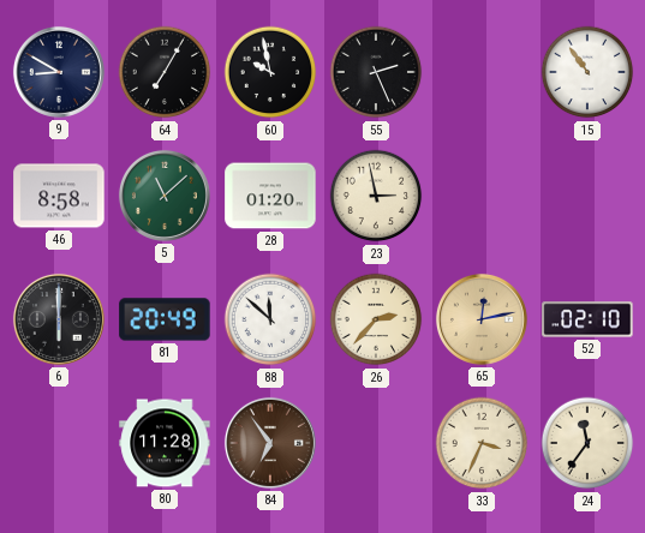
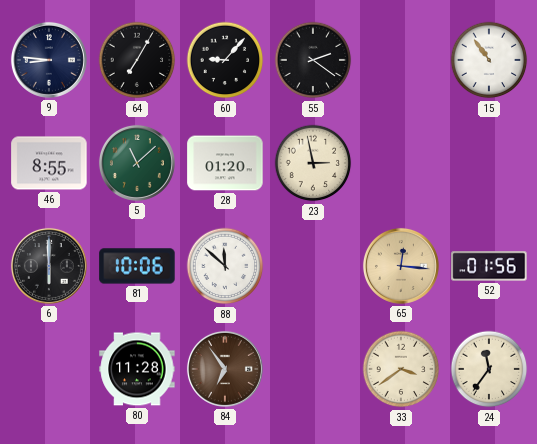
9: 8:50 -> 8:46 (49, 60)
60: 9:58 -> 9:07 (225, 60)
55: 2:26 -> 2:21 (313, 60)
46: 8:58 -> 8:55 (49, 163)
81: 20:49 -> 10:06 (137, 266)
26: 2:37 -> none (376, 319)
65: 12:13 -> 12:16 (401, 266)
52: 02:10 -> 01:56 (489, 266)
33: 3:34 -> 3:39 (401, 369)
